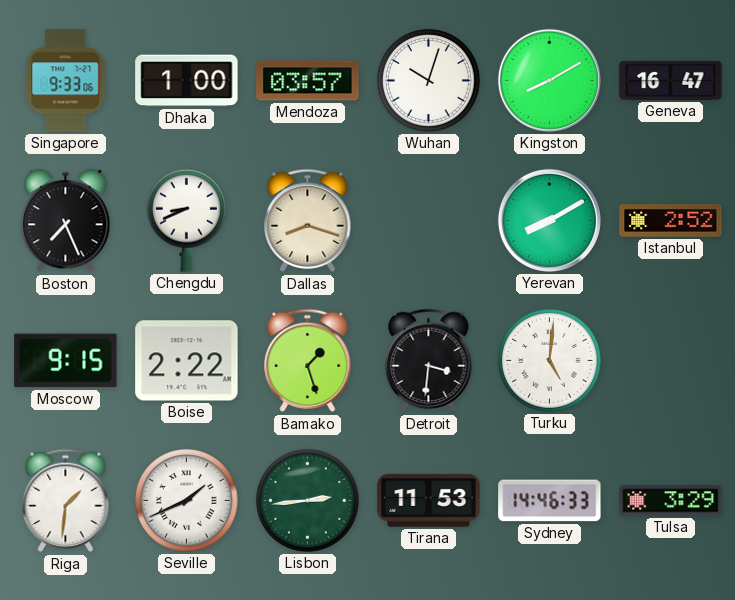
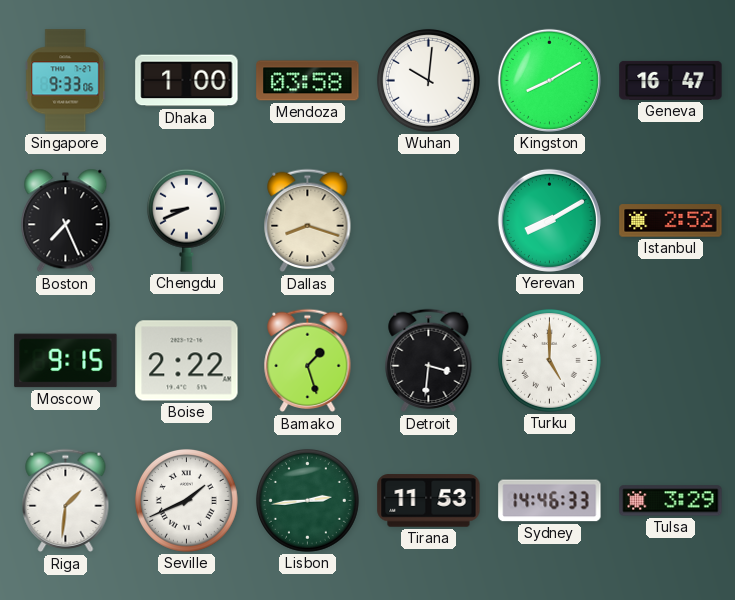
Mendoza: 03:57 -> 03:58 (308, 81)
Wuhan: 10:03 -> 10:01 (428, 80)
Turku: 5:01 -> 5:00 (549, 360)
